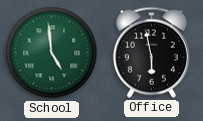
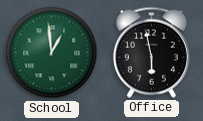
School: 4:59 -> 12:59 (52, 53)
